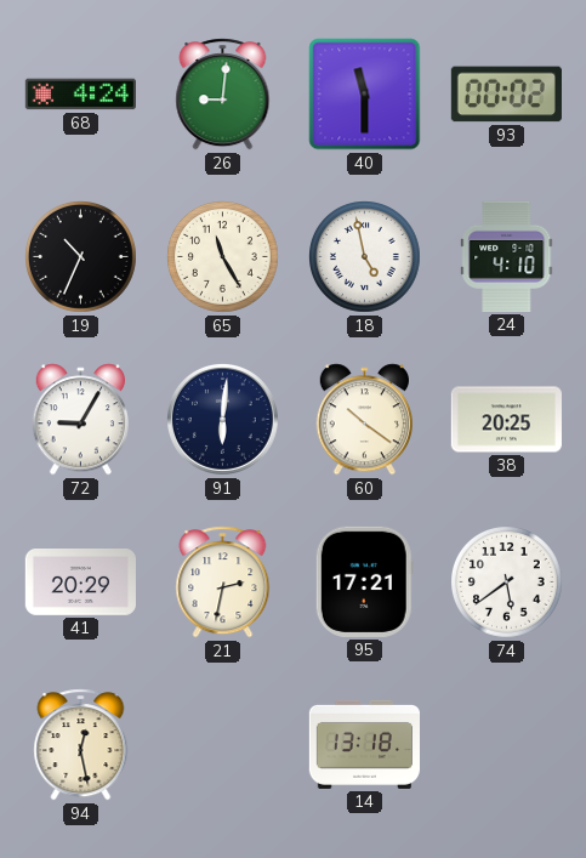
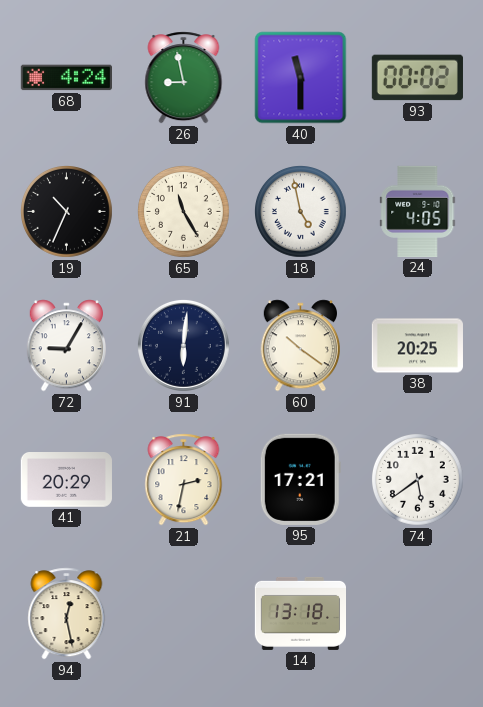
26: 9:01 -> 8:58 (184, 78)
24: 4:10 -> 4:05 (418, 211)
